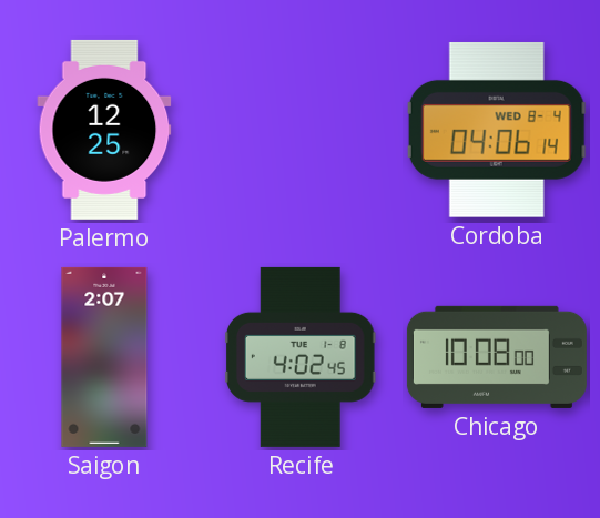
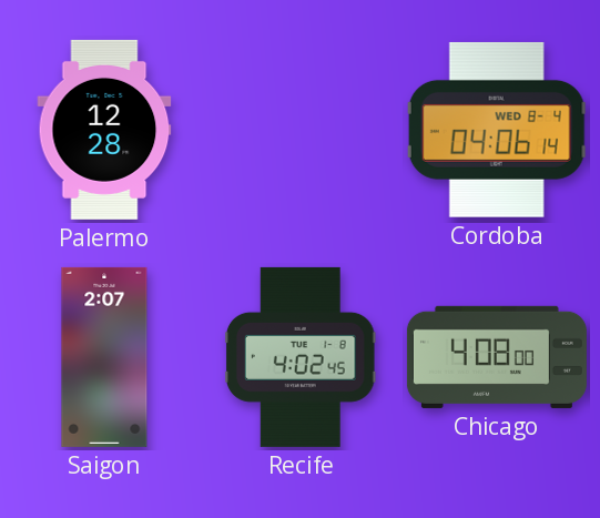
Palermo: 12:25 -> 12:28 (104, 130)
Chicago: 10:08 -> 4:08 (497, 357)
